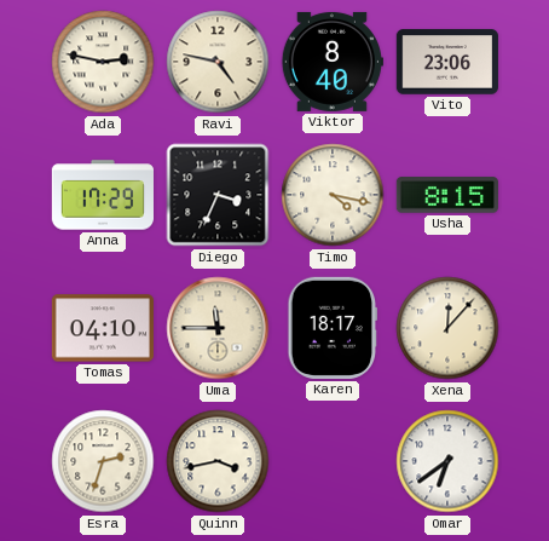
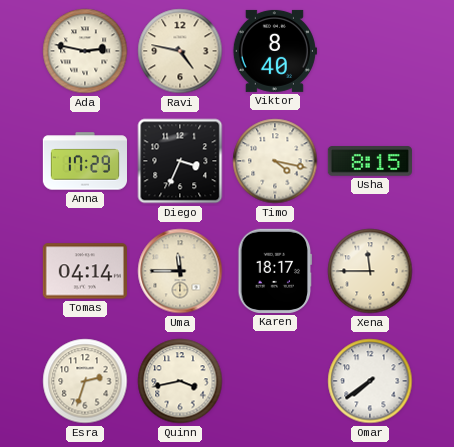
Vito: 23:06 -> none (446, 62)
Tomas: 04:10 -> 04:14 (85, 271)
Xena: 12:07 -> 11:45 (370, 271)
Omar: 6:39 -> 7:39 (370, 381)
